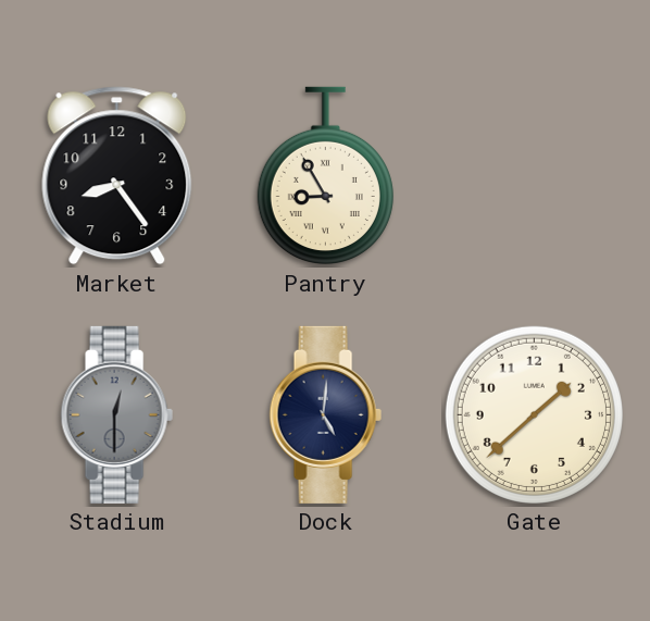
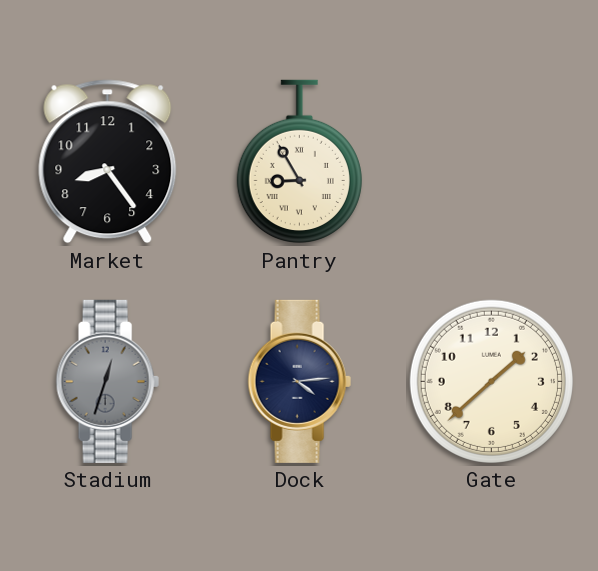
Stadium: 12:30 -> 12:33 (107, 381)
Dock: 5:01 -> 4:14 (299, 381)
